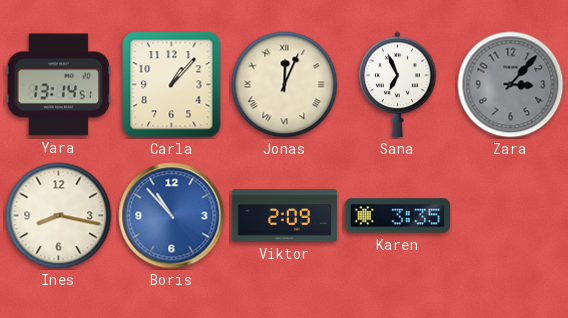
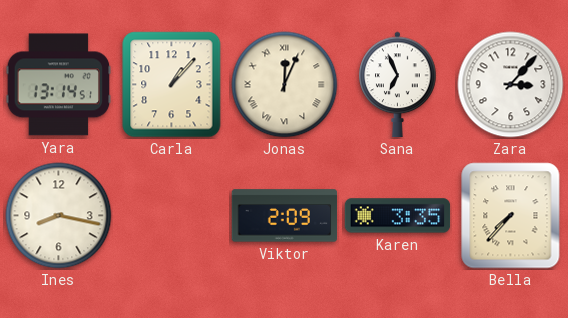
Zara dial: grey -> white (511, 85)
Boris: 10:53 -> none (172, 216)
Bella: none -> 7:37 (511, 216)
